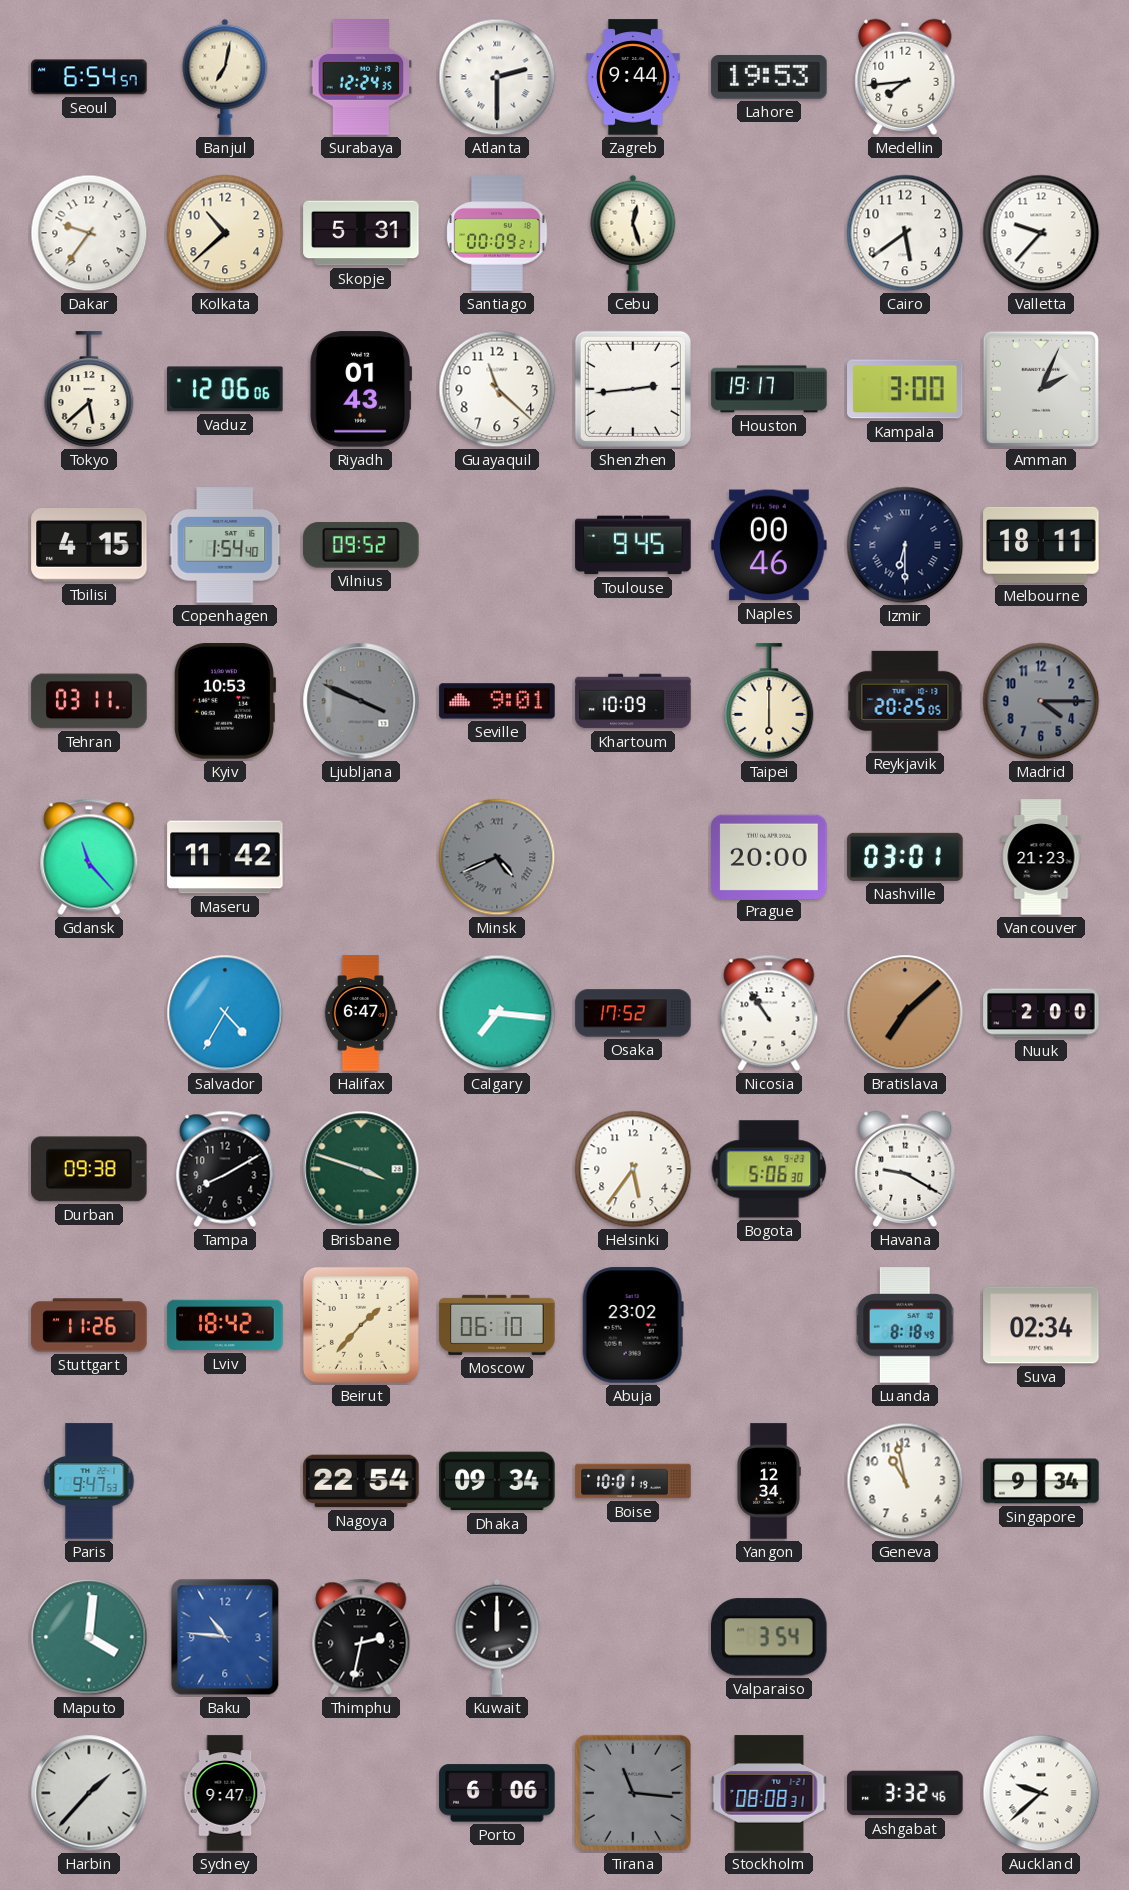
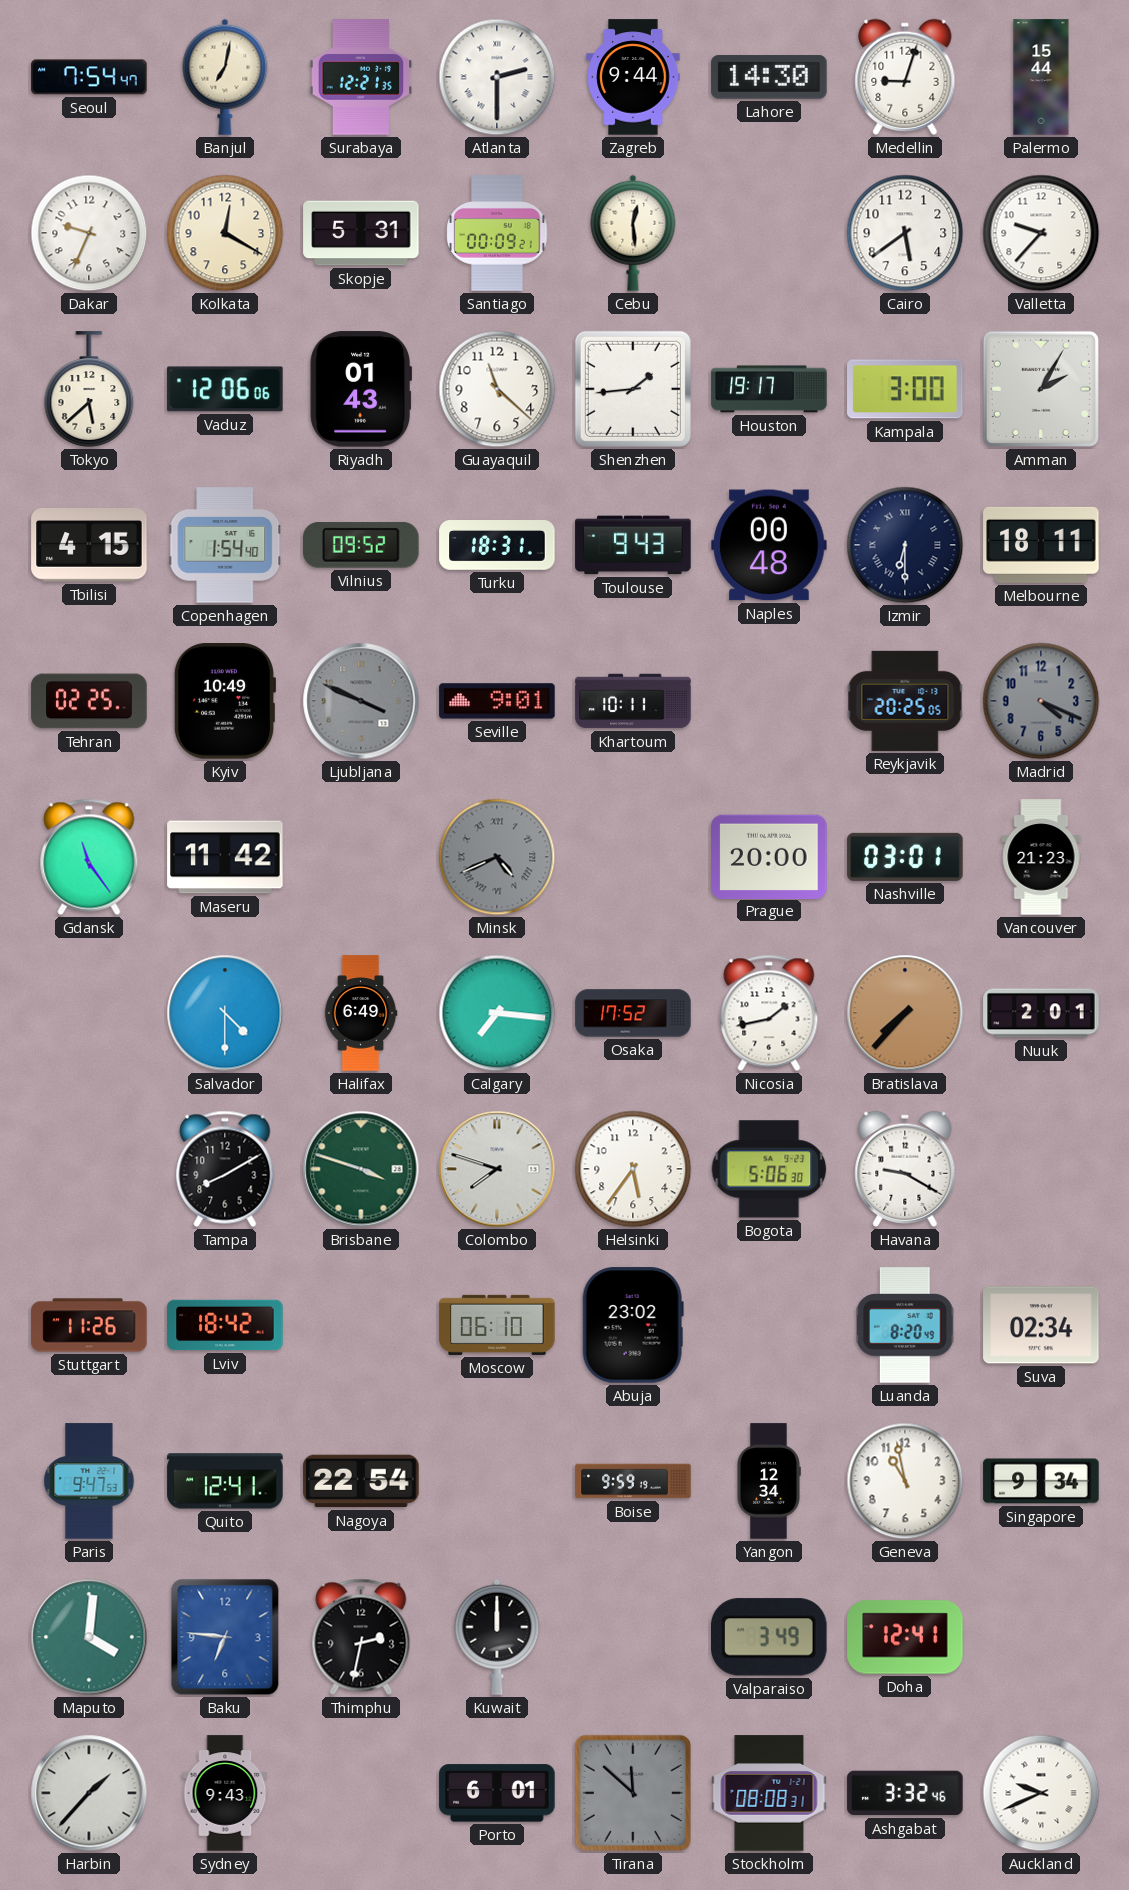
Seoul: 6:54 -> 7:54 (89, 77)
Surabaya: 12:24 -> 12:21 (361, 77)
Lahore: 19:53 -> 14:30 (769, 77)
Medellin: 7:44 -> 9:03 (905, 77)
Palermo: none -> 15:44 (1041, 77)
Dakar: 9:36 -> 9:34 (89, 233)
Kolkata: 10:38 -> 12:20 (225, 233)
Cebu: 12:27 -> 12:29 (633, 233)
Shenzhen: 2:44 -> 1:44 (633, 389)
Amman: 2:04 -> 2:05 (1041, 389)
Turku: none -> 18:31 (497, 545)
Toulouse: 9:45 -> 9:43 (633, 545)
Naples: 00:46 -> 00:48 (769, 545)
Tehran: 03:11 -> 02:25 (89, 701)
Kyiv: 10:53 -> 10:49 (224, 701)
Khartoum: 10:09 -> 10:11 (633, 701)
Taipei: 6:00 -> none (769, 701)
Madrid: 4:15 -> 4:19 (1041, 701)
Gdansk: 11:23 -> 11:24 (89, 857)
Salvador: 4:35 -> 4:30 (225, 1013)
Halifax: 6:47 -> 6:49 (361, 1013)
Nicosia: 10:54 -> 1:43 (769, 1013)
Bratislava: 7:08 -> 7:37 (905, 1013)
Nuuk: 2:00 -> 2:01 (1041, 1013)
Durban: 09:38 -> none (89, 1169)
Colombo: none -> 7:48 (497, 1169)
Beirut: 1:37 -> none (361, 1325)
Luanda: 8:18 -> 8:20 (906, 1325)
Quito: none -> 12:41 (225, 1481)
Dhaka: 09:34 -> none (497, 1481)
Boise: 10:01 -> 9:59 (633, 1481)
Baku: 10:46 -> 6:46 (225, 1637)
Valparaiso: 3:54 -> 3:49 (770, 1637)
Doha: none -> 12:41 (905, 1637)
Sydney: 9:47 -> 9:43 (225, 1793)
Porto: 6:06 -> 6:01 (497, 1793)
Tirana: 11:16 -> 11:52 (633, 1793)
Auckland: 9:38 -> 9:41 (1041, 1793)
